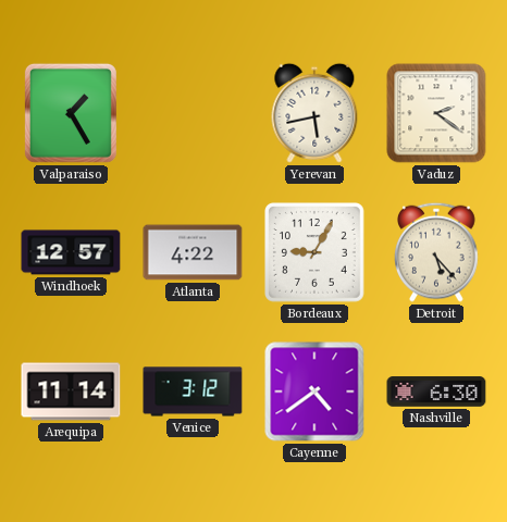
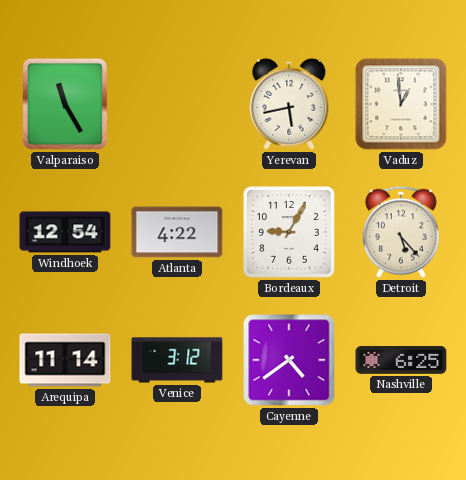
Valparaiso: 1:25 -> 11:25 (65, 104)
Vaduz: 2:21 -> 12:59 (401, 104)
Windhoek: 12:57 -> 12:54 (65, 232)
Nashville: 6:30 -> 6:25 (401, 360)
